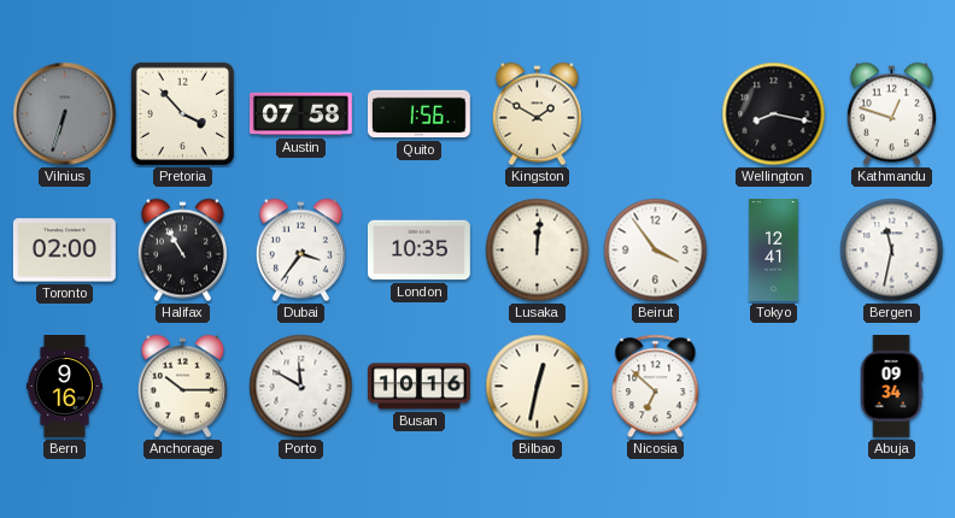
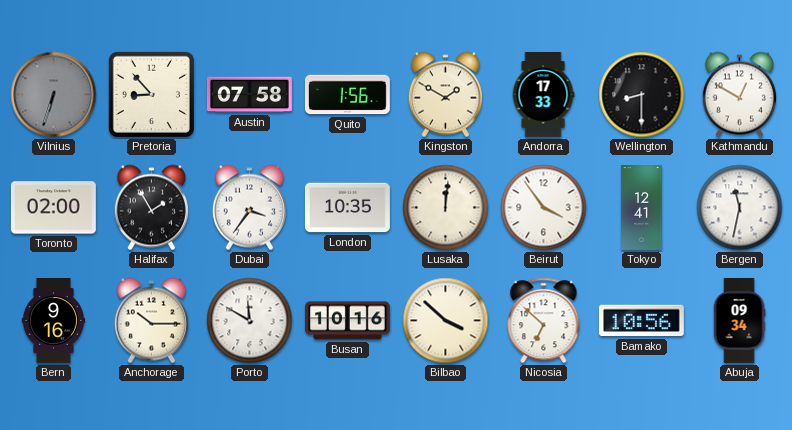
Pretoria: 3:53 -> 8:53 (151, 94)
Andorra: none -> 17:33 (543, 94)
Wellington: 8:17 -> 8:30 (642, 95)
Kathmandu: 12:48 -> 12:50 (739, 95)
Halifax: 10:55 -> 1:55 (151, 208)
Bilbao: 12:32 -> 3:52 (446, 321)
Bamako: none -> 10:56 (641, 321)
